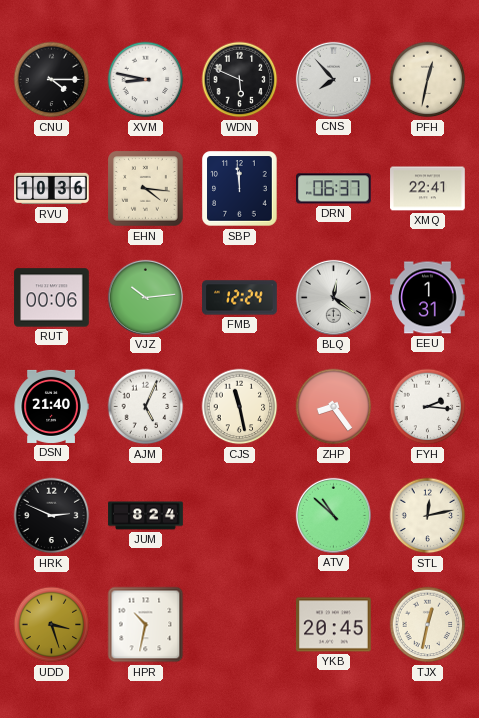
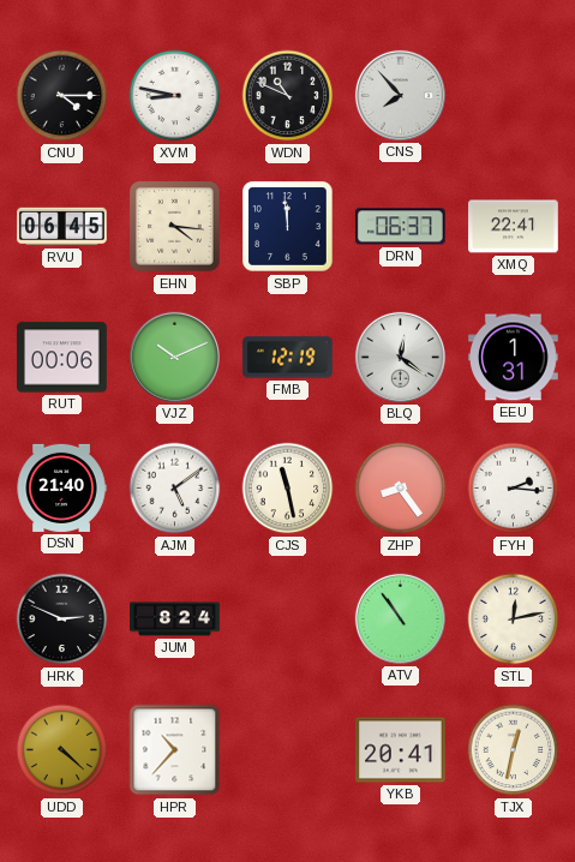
WDN: 5:49 -> 10:49 (288, 96)
PFH: 12:32 -> none (428, 80)
RVU: 10:36 -> 06:45 (62, 227)
VJZ: 10:14 -> 10:11 (174, 357)
FMB: 12:24 -> 12:19 (288, 358)
AJM: 5:04 -> 5:09 (175, 489)
ATV: 10:52 -> 10:54 (400, 618)
UDD: 3:27 -> 4:22 (62, 750)
HPR: 10:32 -> 10:37 (175, 750)
YKB: 20:45 -> 20:41 (401, 750)
